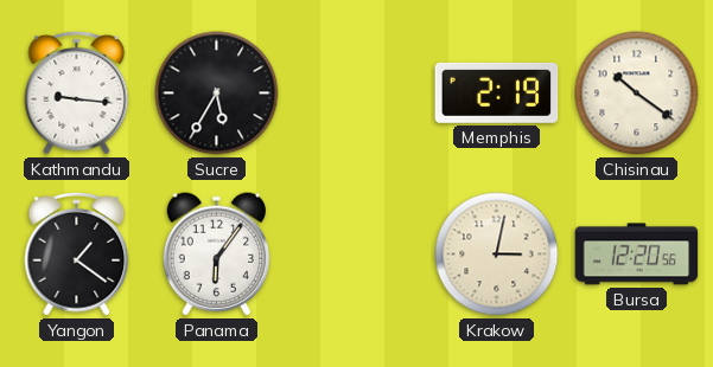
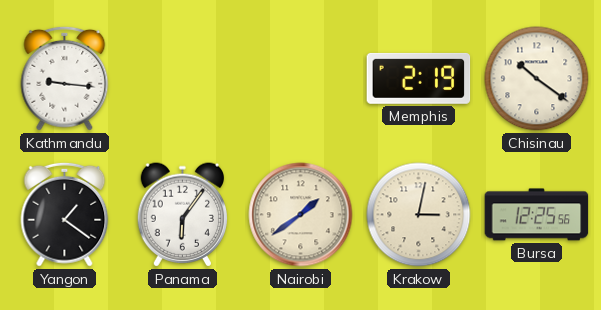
Sucre: 5:35 -> none (217, 94)
Nairobi: none -> 1:39 (301, 215)
Bursa: 12:20 -> 12:25 (537, 215)
